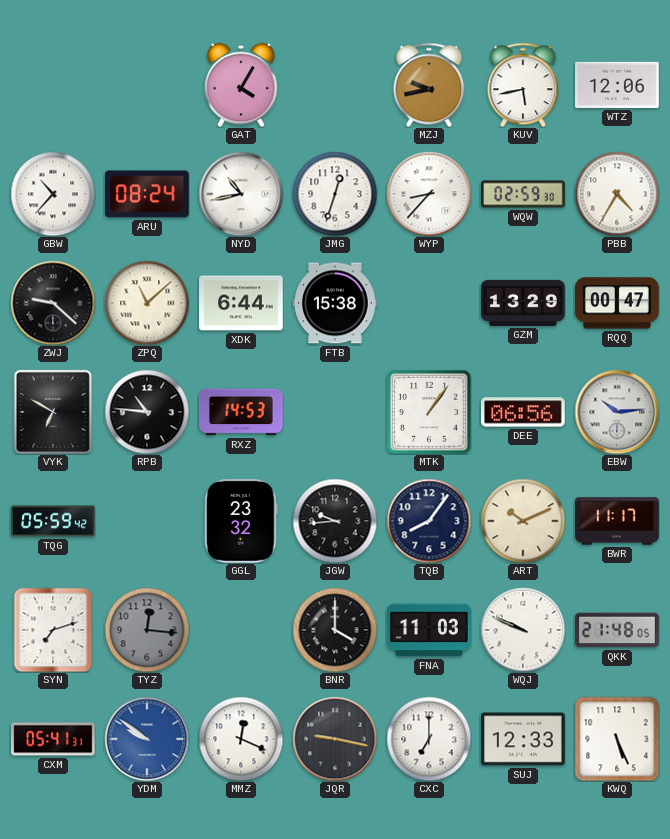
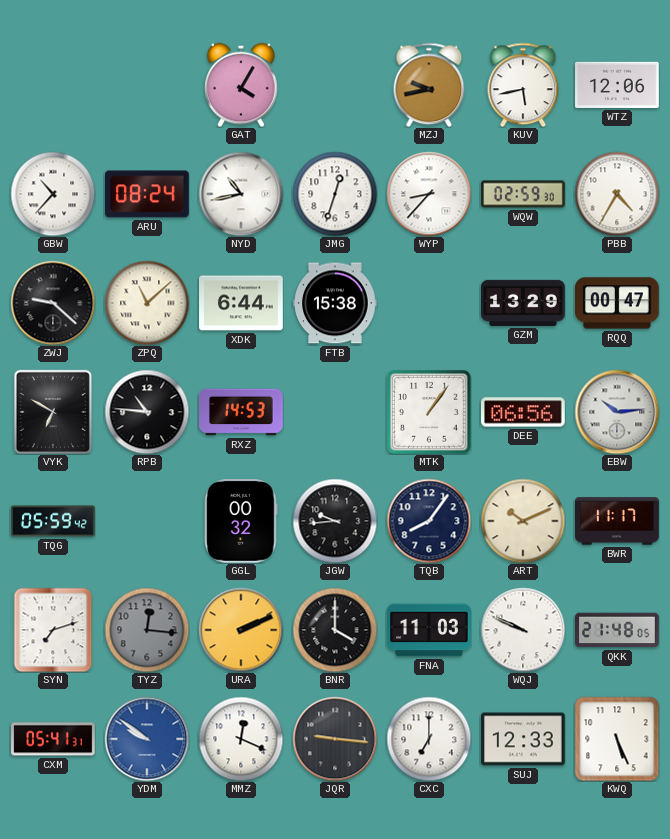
GGL: 23:32 -> 00:32 (241, 522)
URA: none -> 2:11 (241, 630)
JQR: 9:17 -> 9:16 (335, 739)
